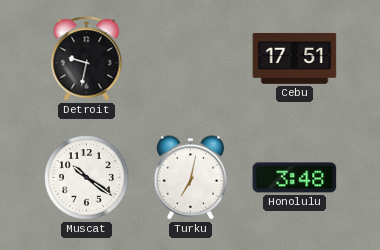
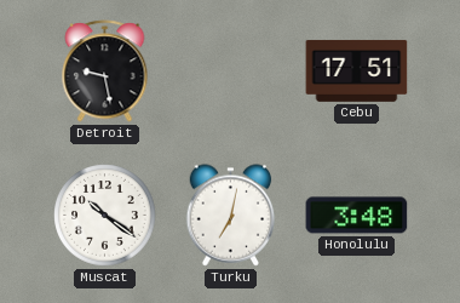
Detroit: 9:32 -> 9:28 (105, 72)
